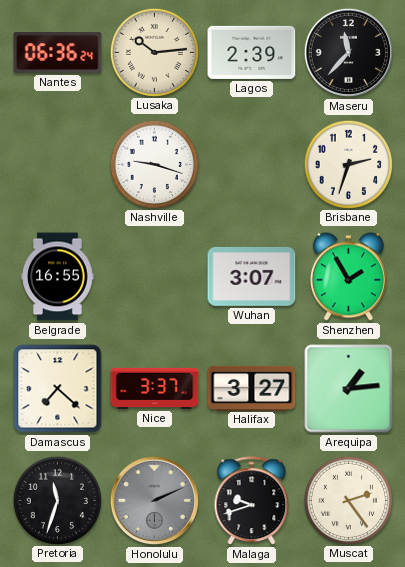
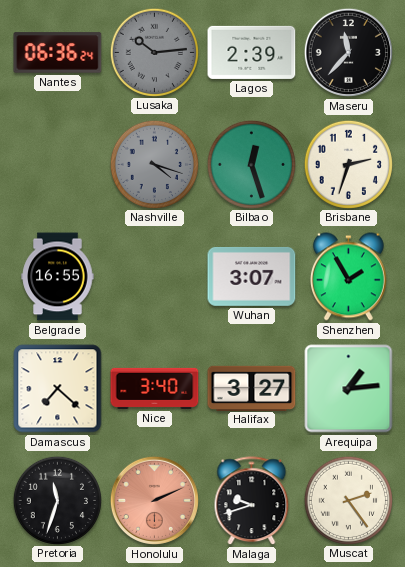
Lusaka dial: cream -> grey (154, 52)
Nashville: 9:18 -> 4:18 (154, 164)
Nashville dial: white -> grey (154, 164)
Bilbao: none -> 12:27 (251, 164)
Nice: 3:37 -> 3:40 (155, 388)
Honolulu dial: grey -> salmon (154, 500)
